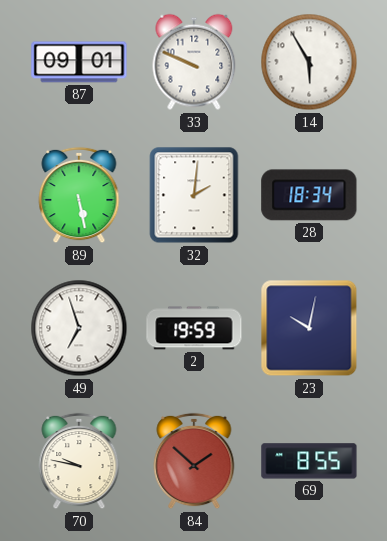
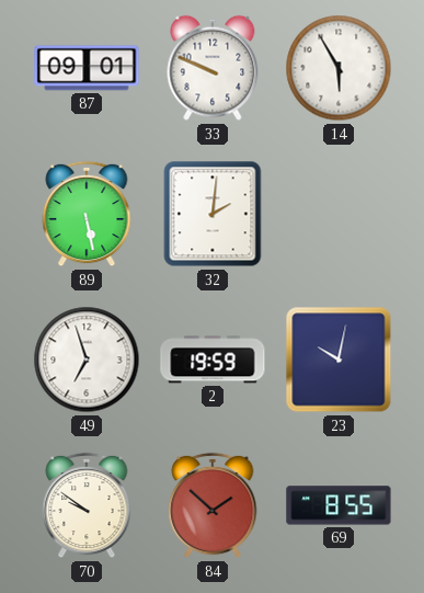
28: 18:34 -> none (309, 195)
70: 9:47 -> 9:51 (87, 505)
